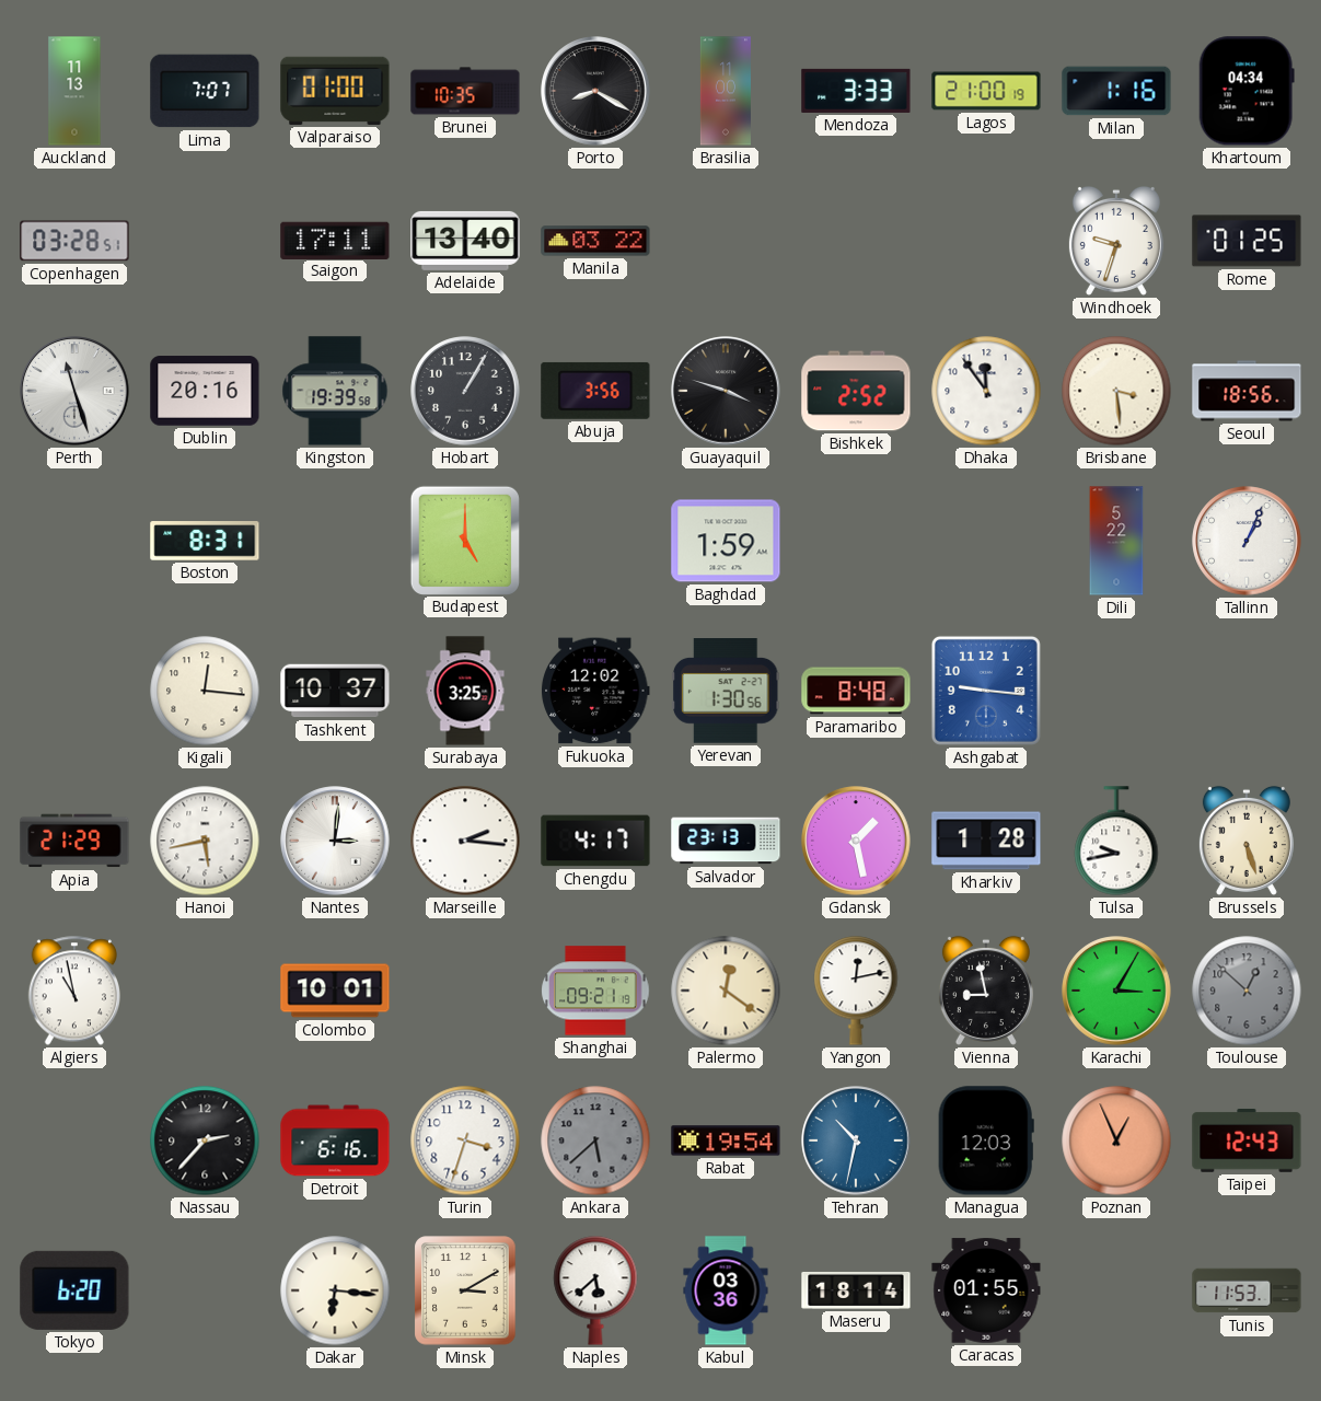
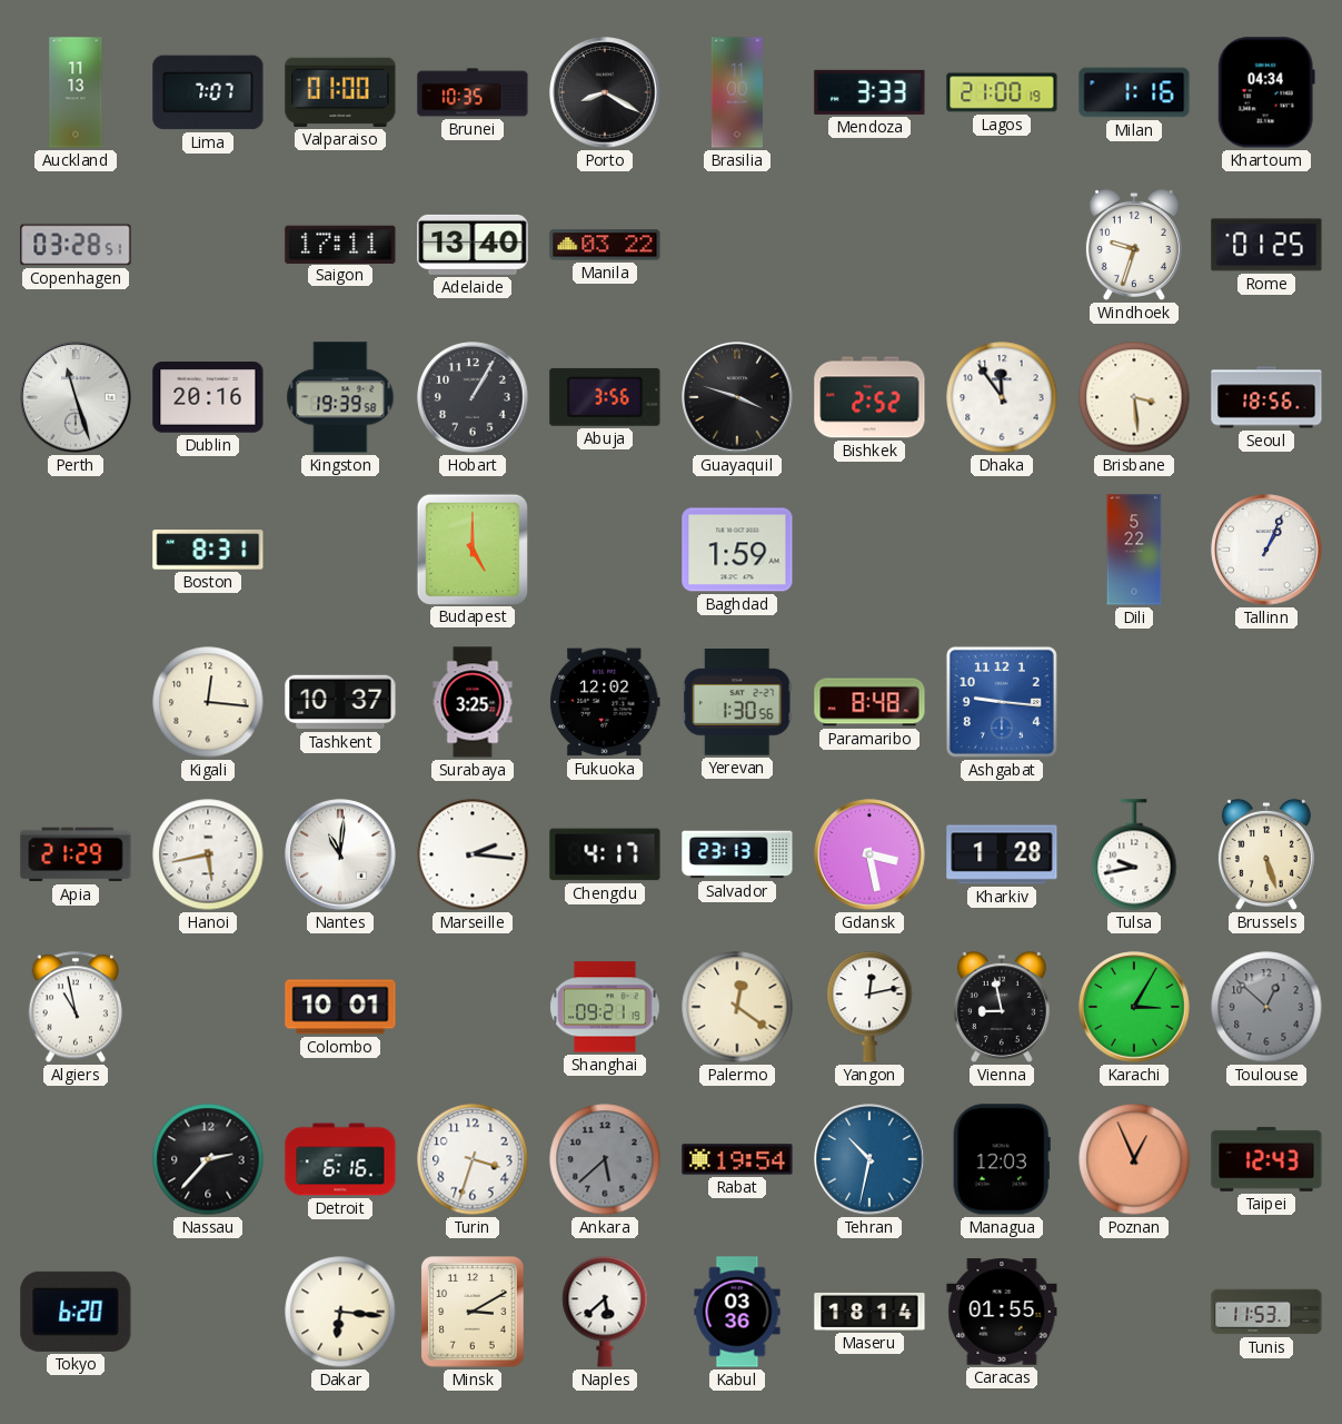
Nantes: 3:01 -> 11:01 (340, 854)
Gdansk: 1:28 -> 3:28 (869, 854)
